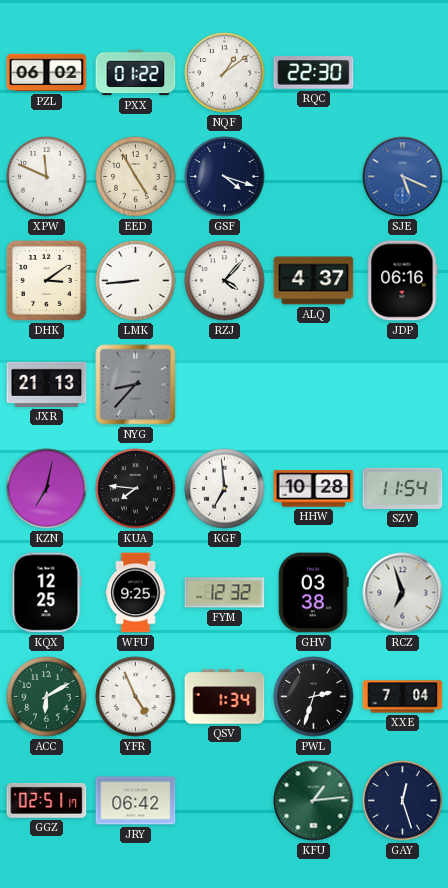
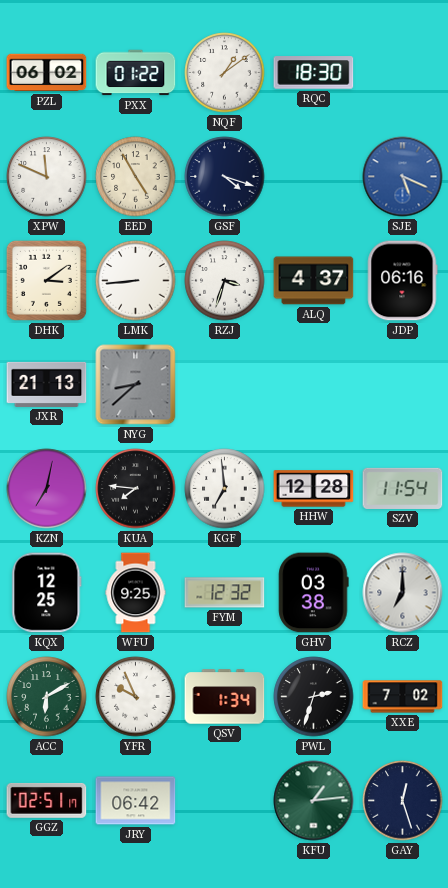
RQC: 22:30 -> 18:30 (314, 73)
RZJ: 4:07 -> 3:33 (225, 281)
NYG: 8:37 -> 8:38 (136, 385)
HHW: 10:28 -> 12:28 (314, 489)
RCZ: 6:57 -> 7:00 (403, 593)
YFR: 4:56 -> 9:56 (136, 697)
XXE: 7:04 -> 7:02 (403, 697)
